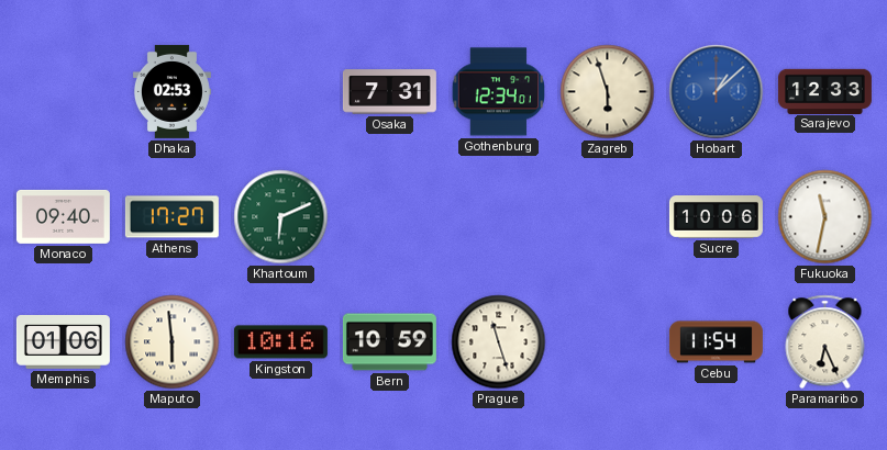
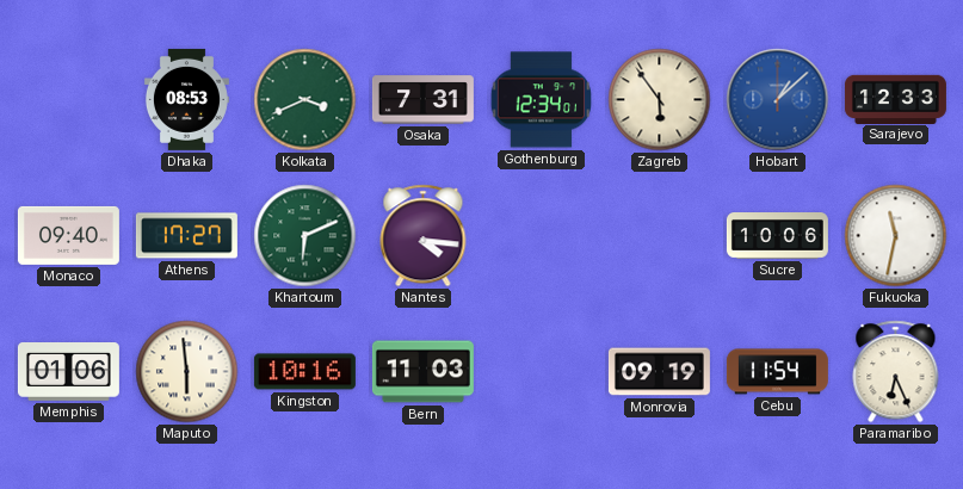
Dhaka: 02:53 -> 08:53 (186, 99)
Kolkata: none -> 3:41 (305, 100)
Zagreb: 5:57 -> 5:54 (660, 100)
Nantes: none -> 4:16 (424, 236)
Bern: 10:59 -> 11:03 (422, 372)
Prague: 11:27 -> none (499, 342)
Monrovia: none -> 09:19 (659, 372)
